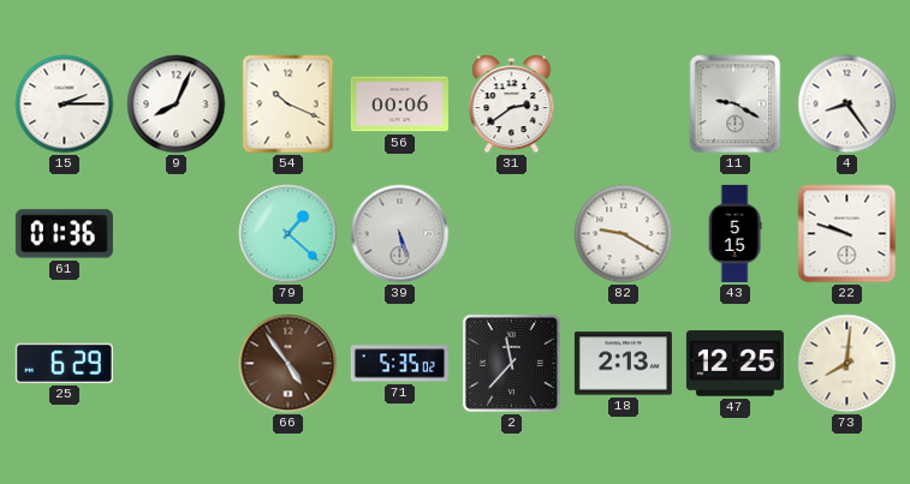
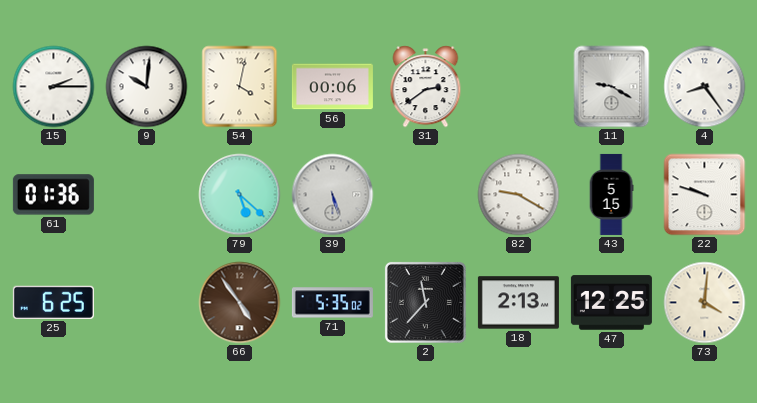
9: 8:04 -> 10:01 (147, 87)
54: 10:19 -> 4:02 (240, 87)
79: 1:22 -> 5:22 (240, 195)
25: 6:29 -> 6:25 (53, 302)
73: 8:01 -> 4:01 (705, 303)
